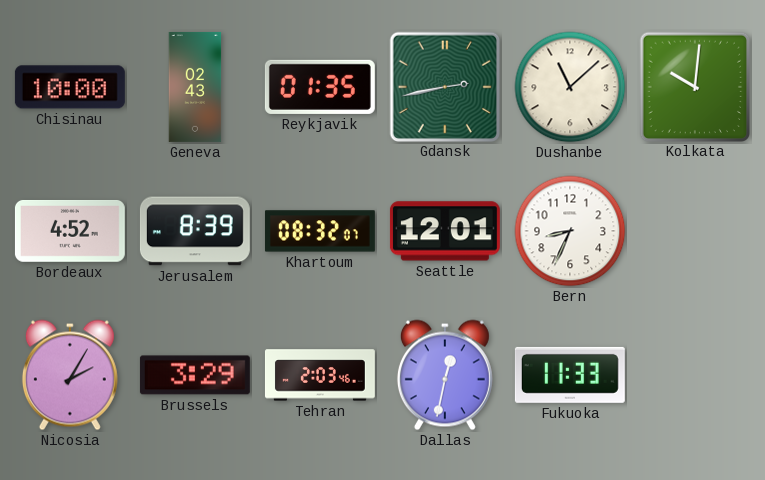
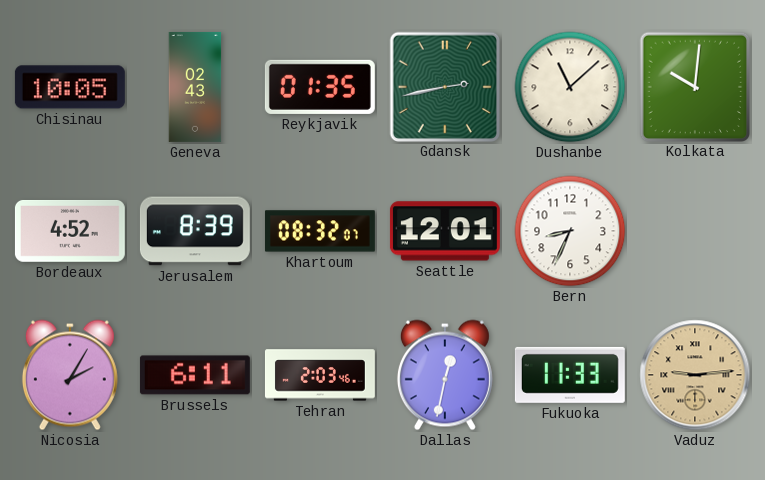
Chisinau: 10:00 -> 10:05 (70, 87)
Brussels: 3:29 -> 6:11 (195, 375)
Vaduz: none -> 9:14 (695, 375)
